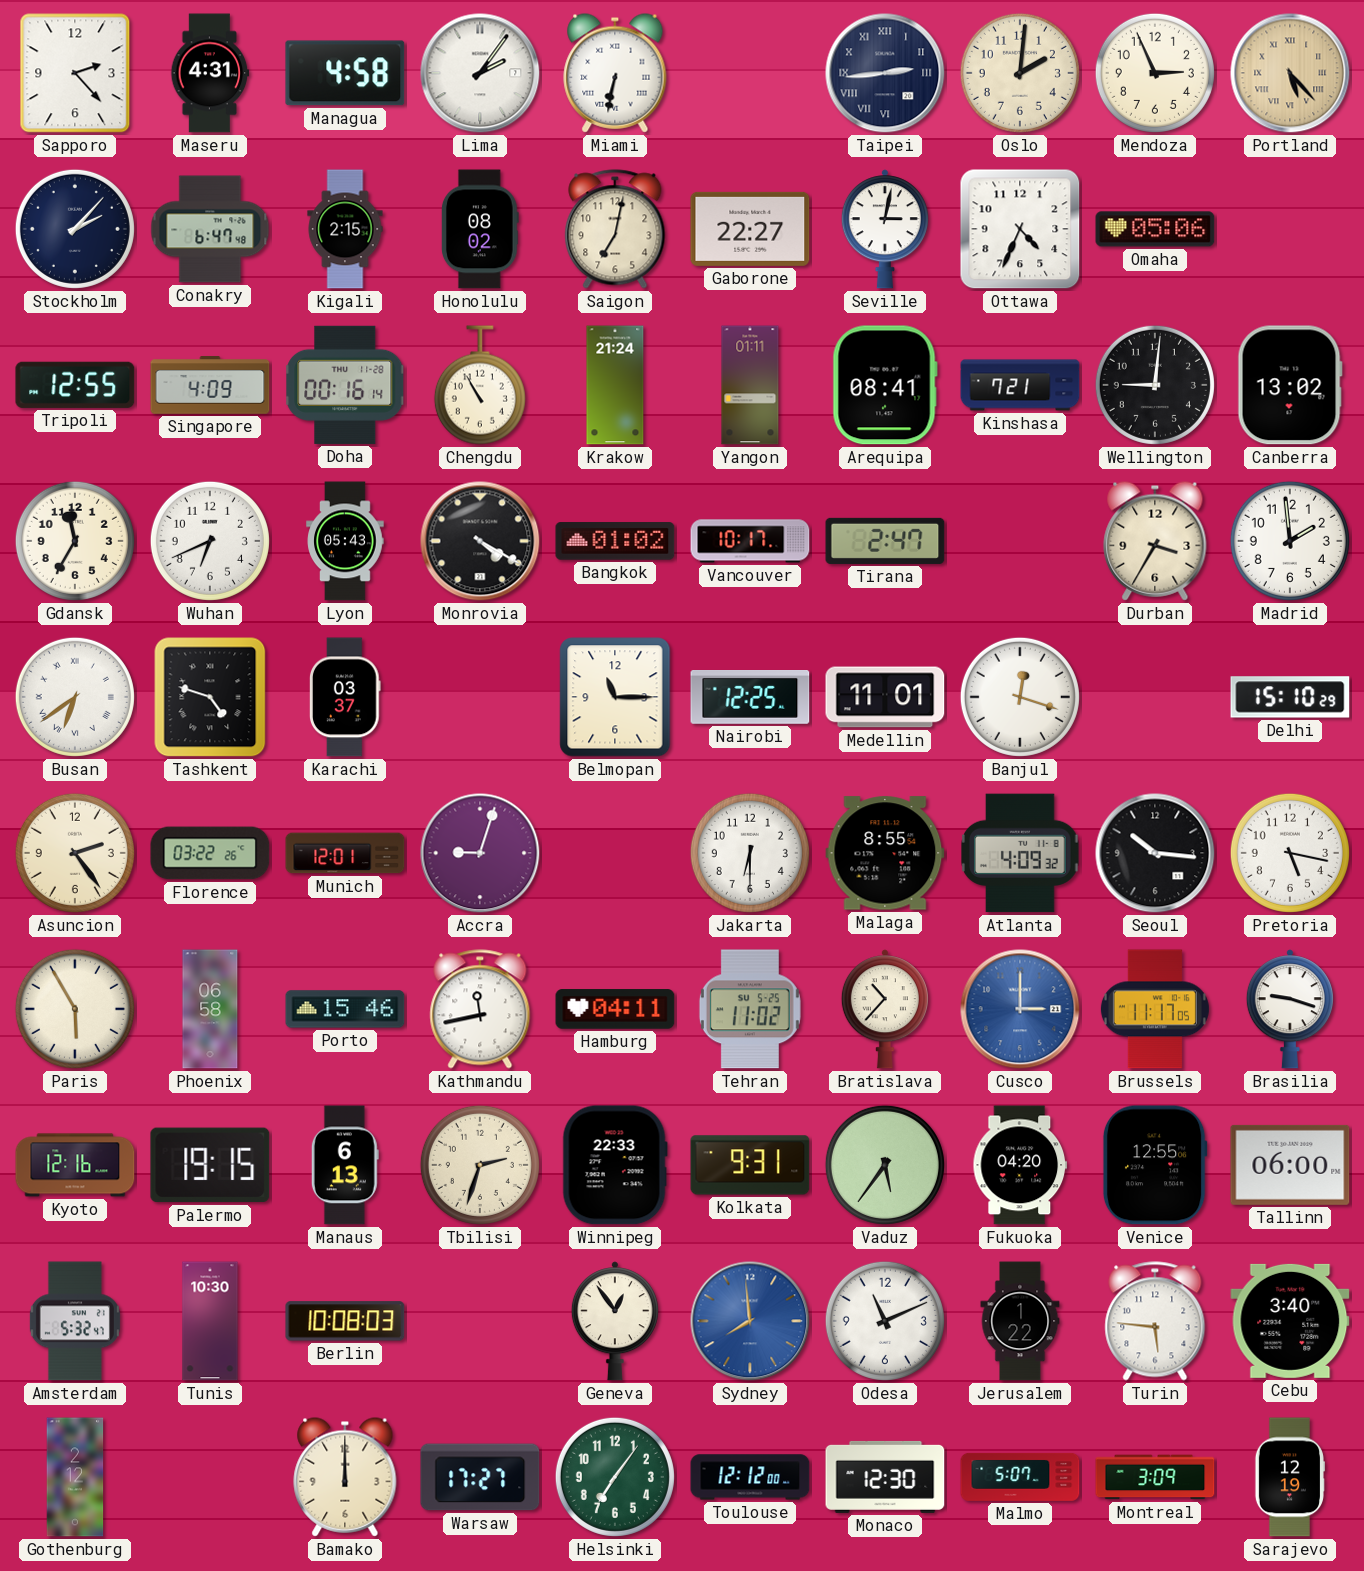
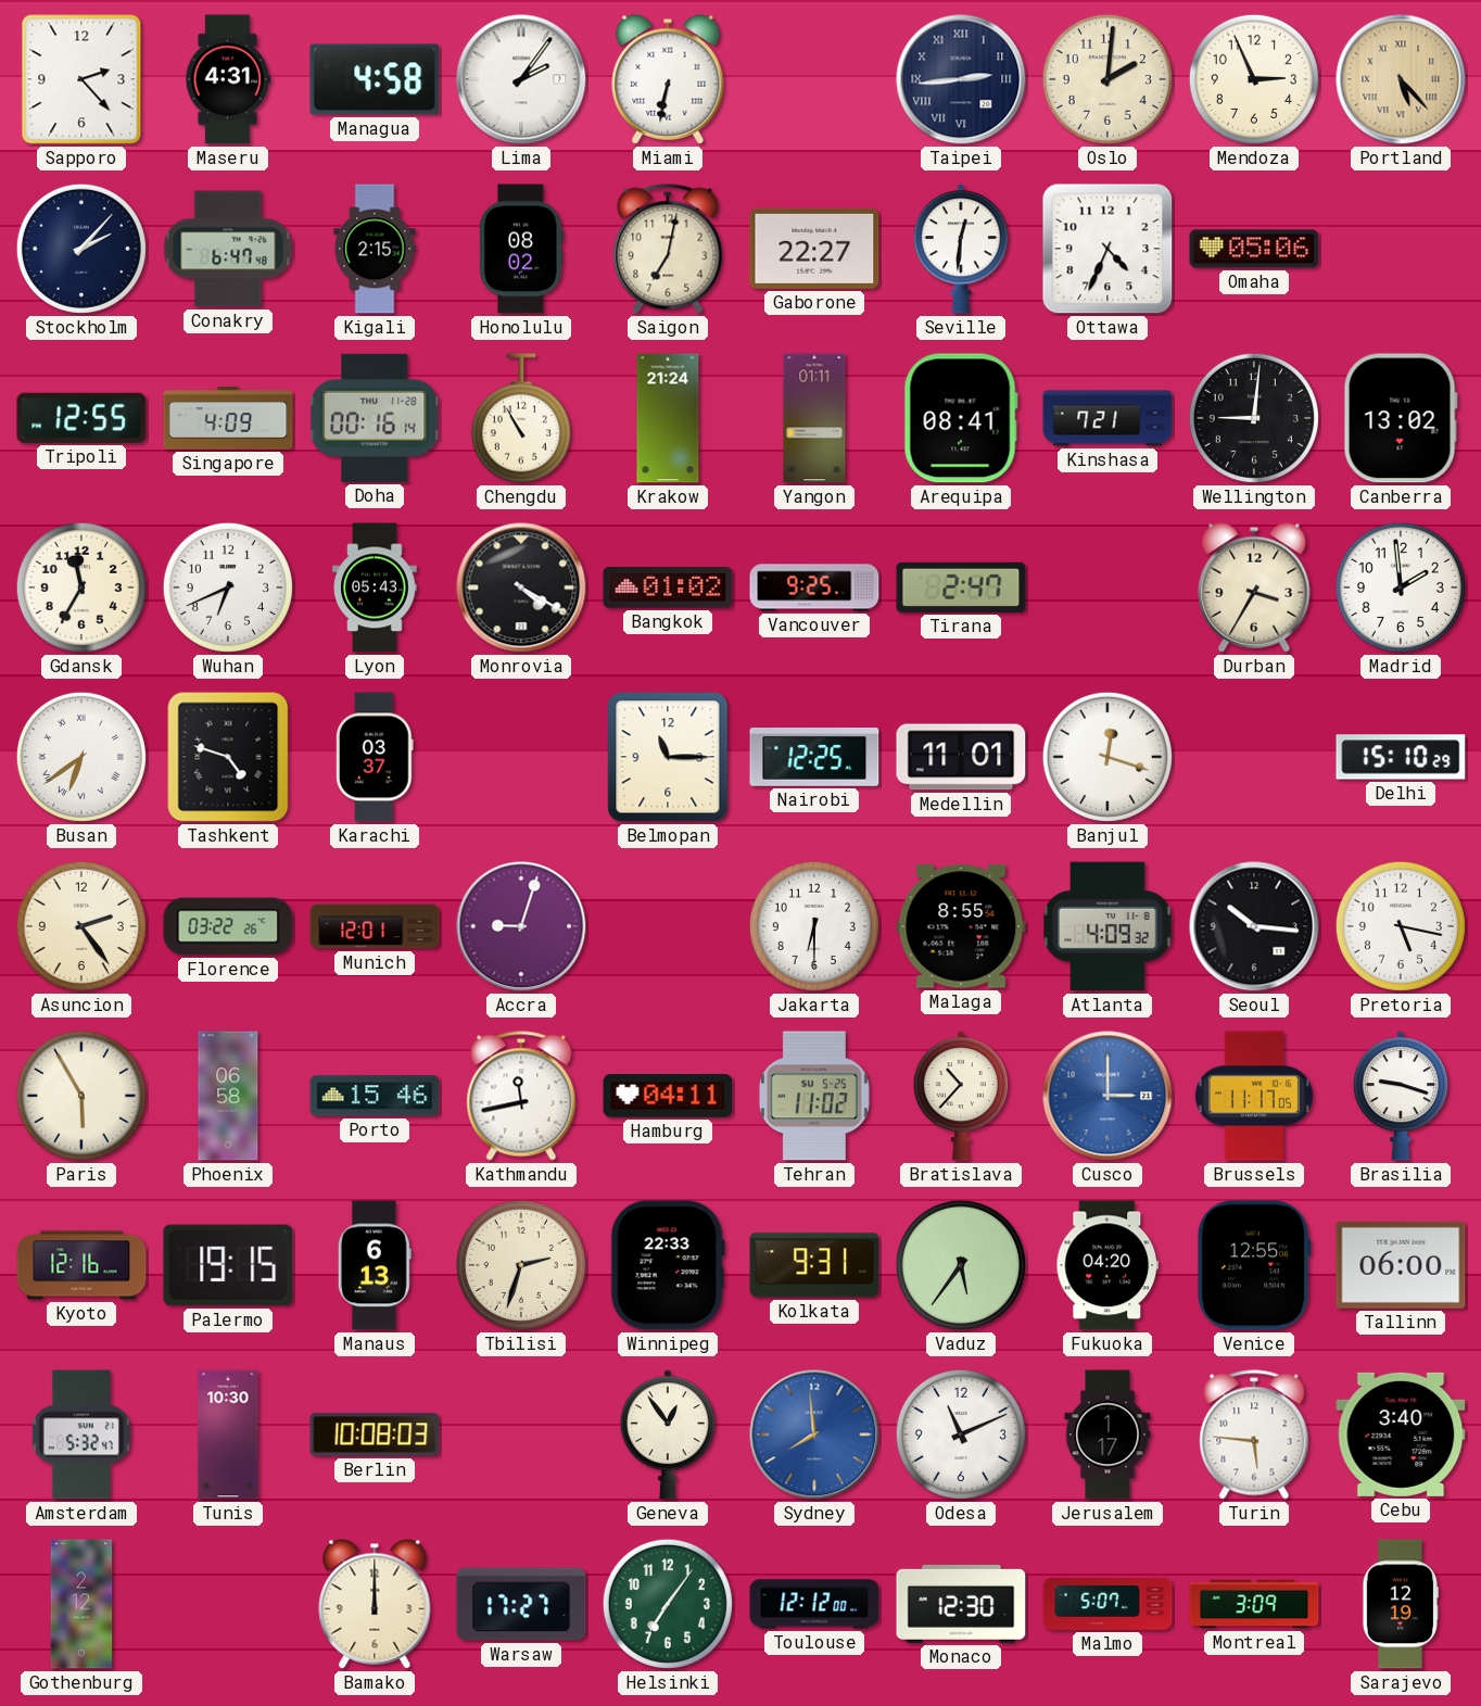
Seville: 3:02 -> 12:31 (961, 249)
Vancouver: 10:17 -> 9:25 (814, 587)
Jerusalem: 1:22 -> 1:17 (1107, 1435)
